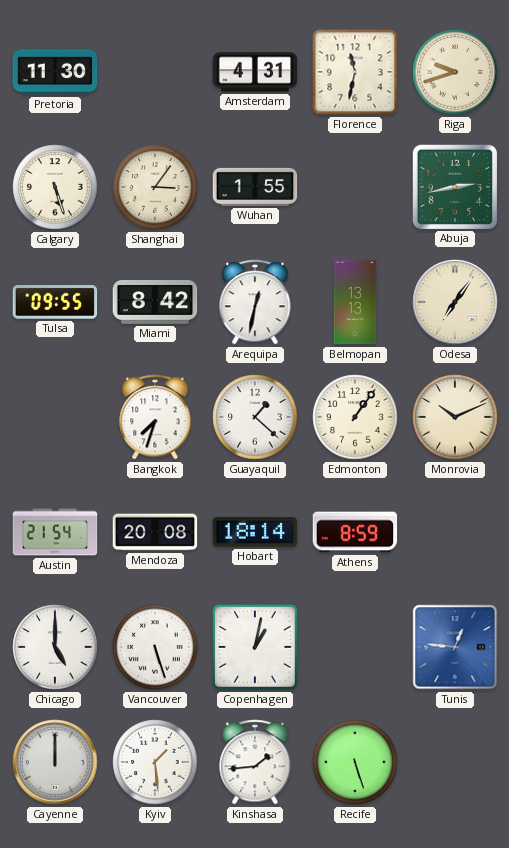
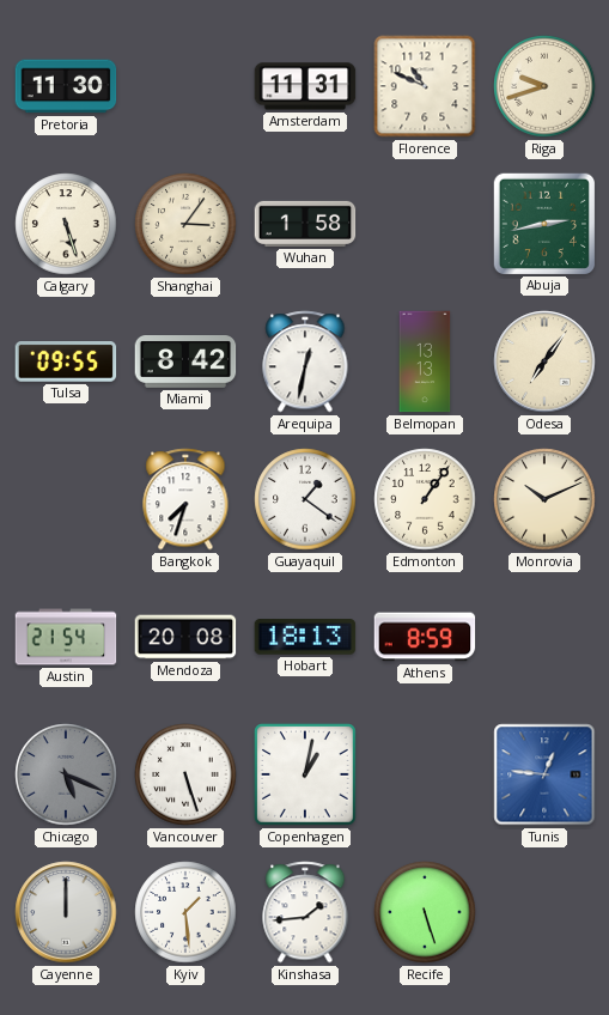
Amsterdam: 4:31 -> 11:31 (305, 86)
Florence: 11:32 -> 10:49 (425, 86)
Wuhan: 1:55 -> 1:58 (305, 224)
Guayaquil: 1:22 -> 1:21 (305, 499)
Hobart: 18:14 -> 18:13 (305, 637)
Chicago: 5:00 -> 5:19 (66, 774)
Chicago dial: white -> grey (66, 774)
